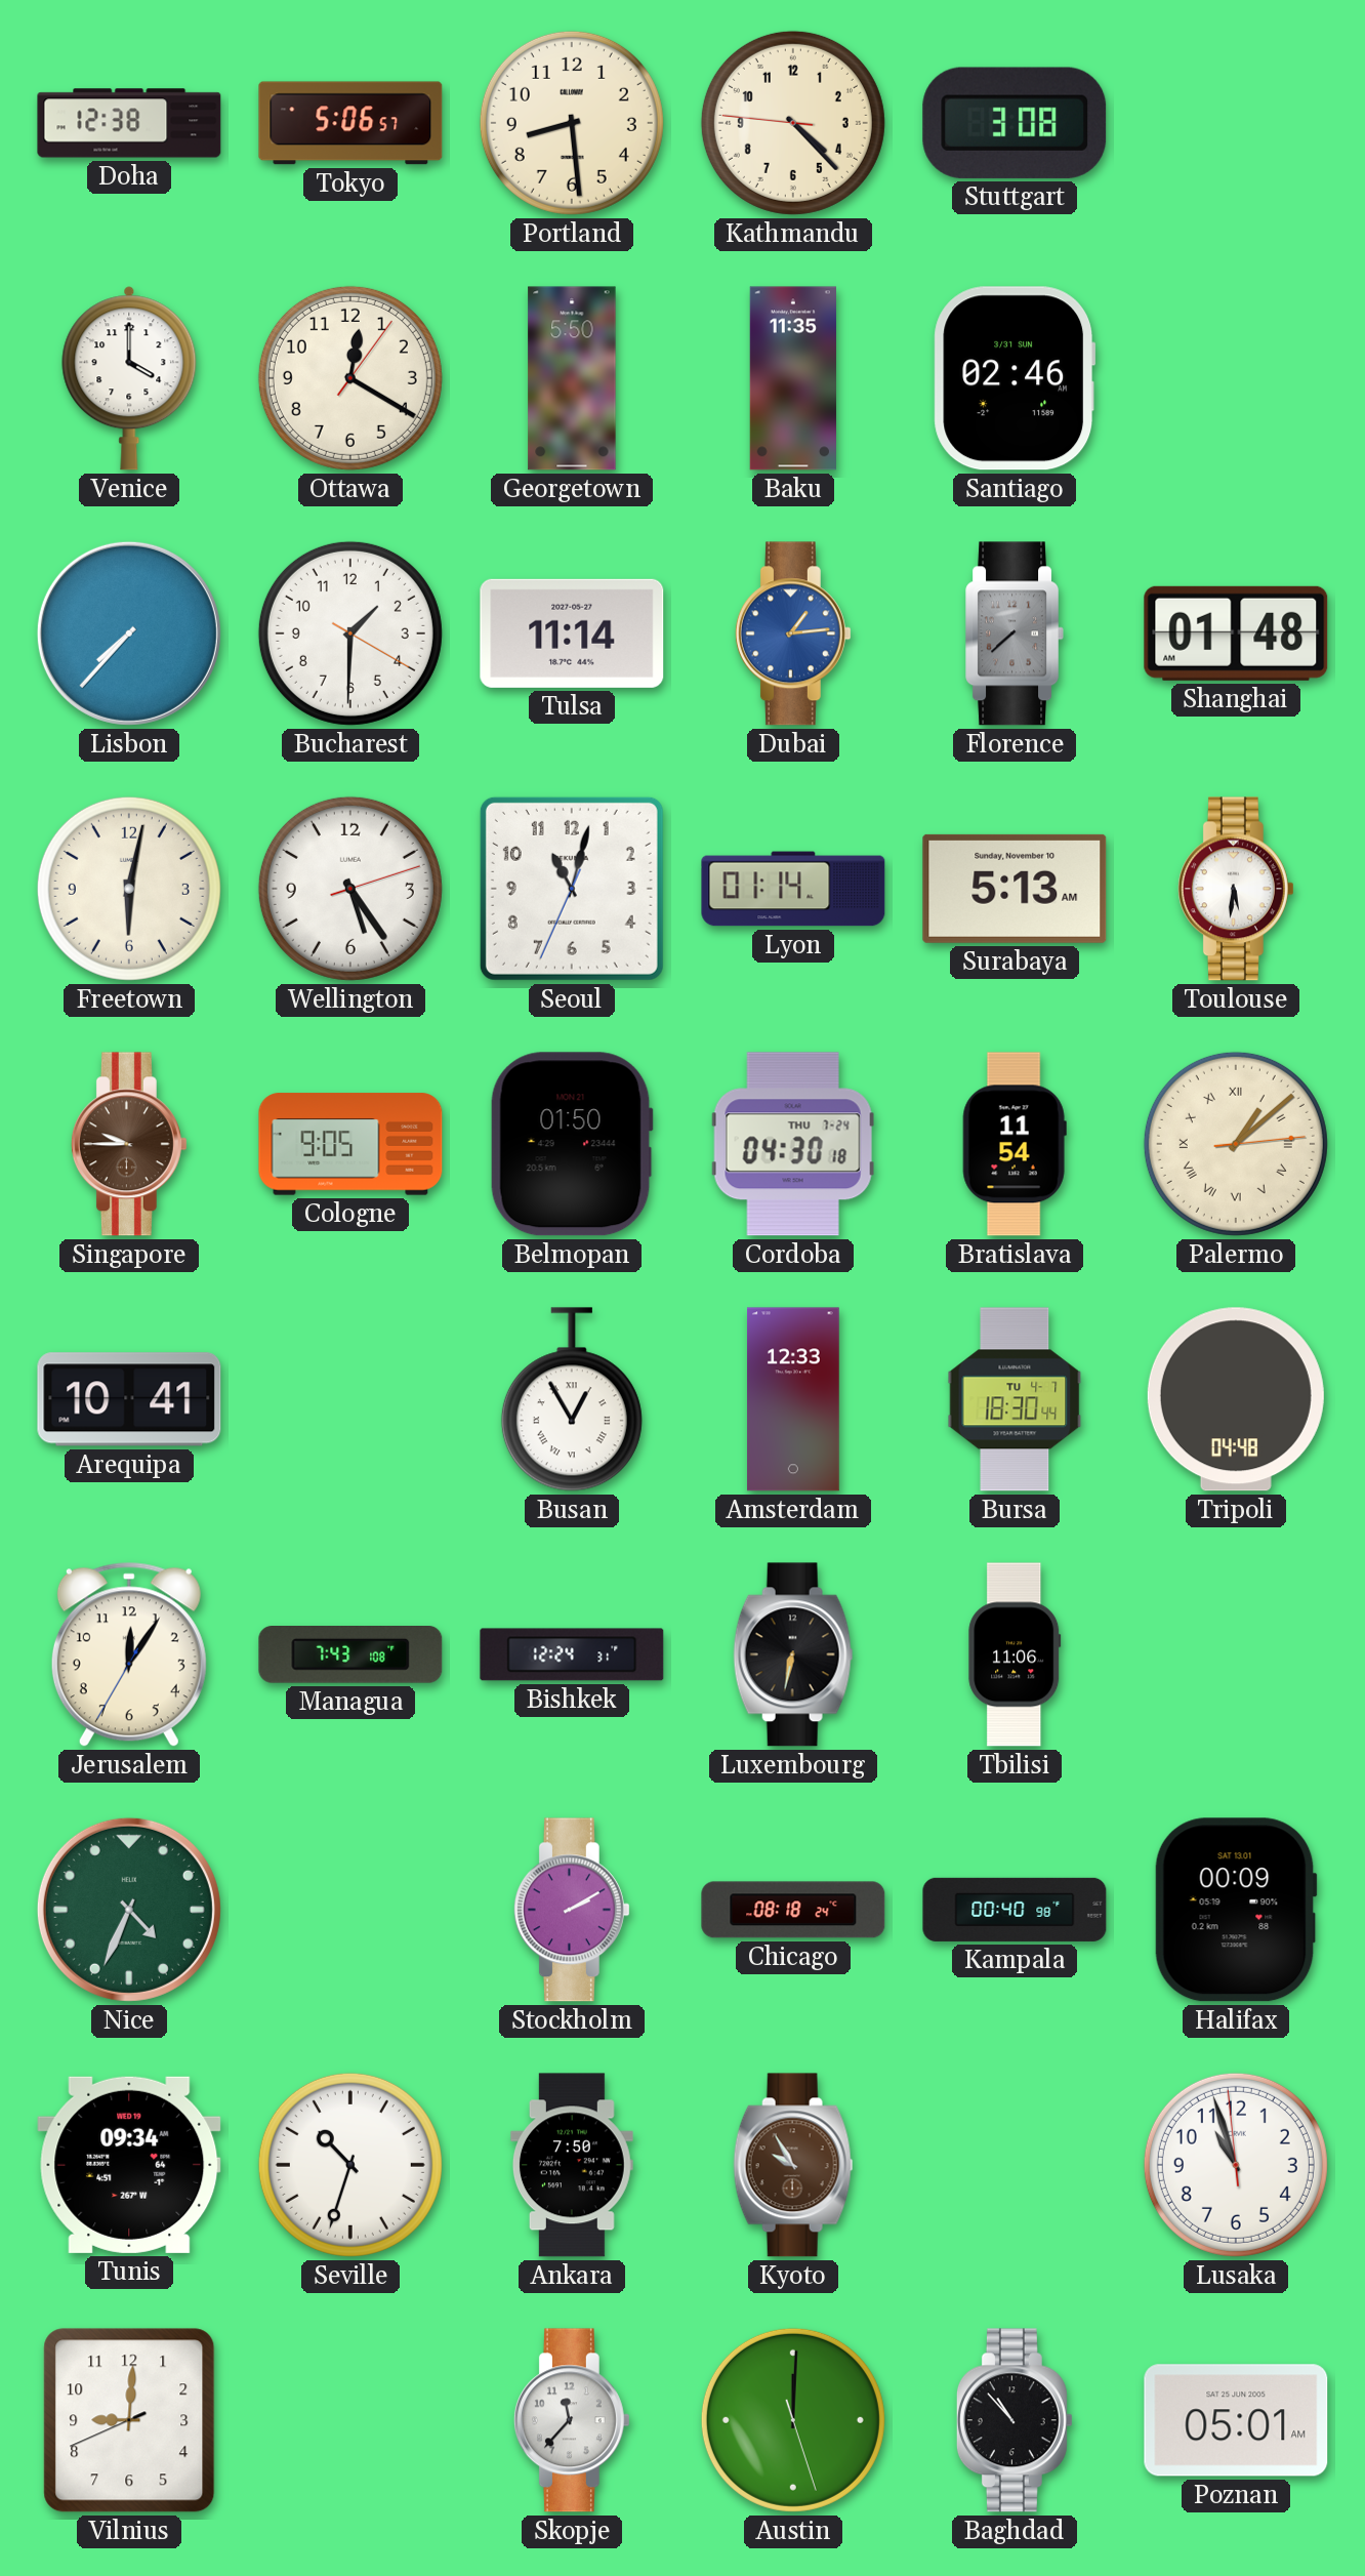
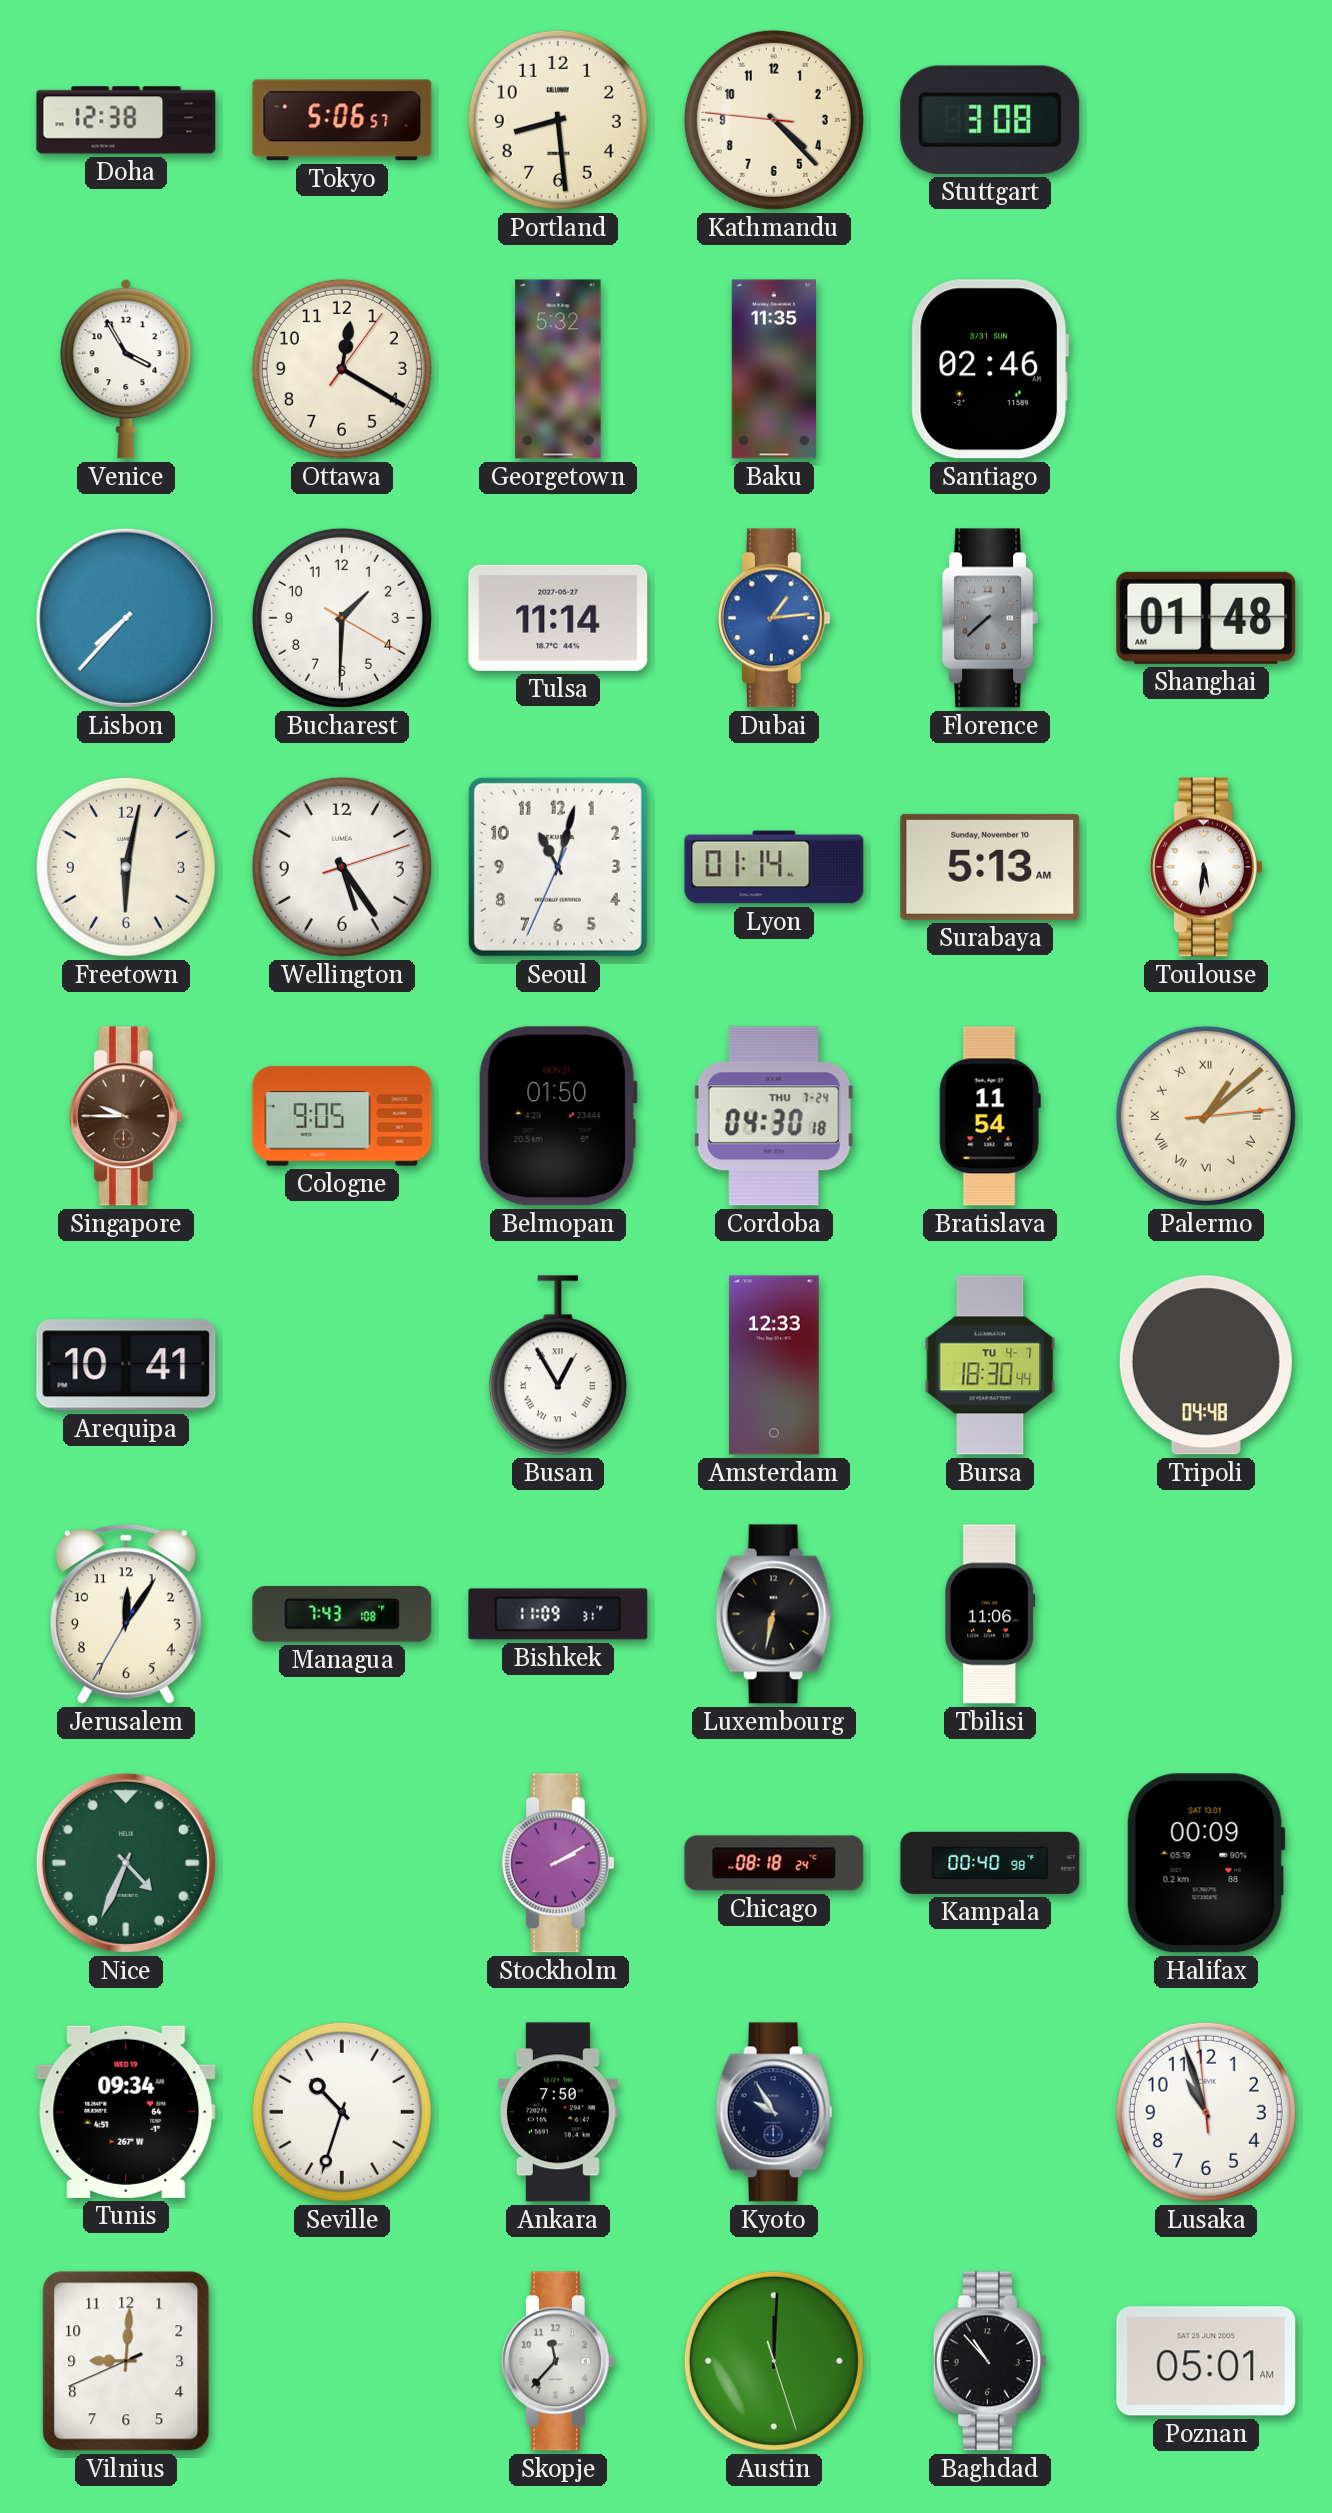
Venice: 4:00 -> 3:55 (126, 369)
Georgetown: 5:50 -> 5:32 (558, 369)
Bishkek: 12:24 -> 11:09 (558, 1614)
Kyoto dial: brown -> navy (774, 2112)
